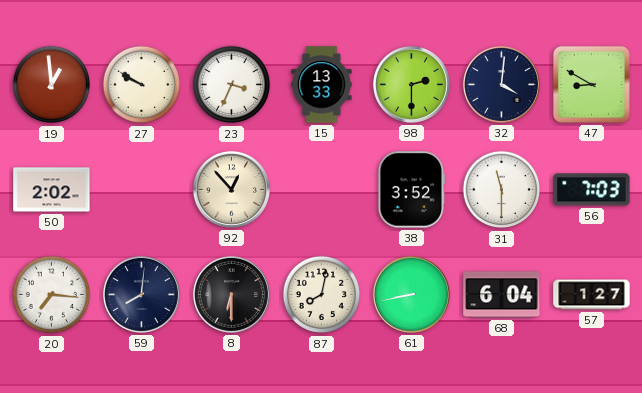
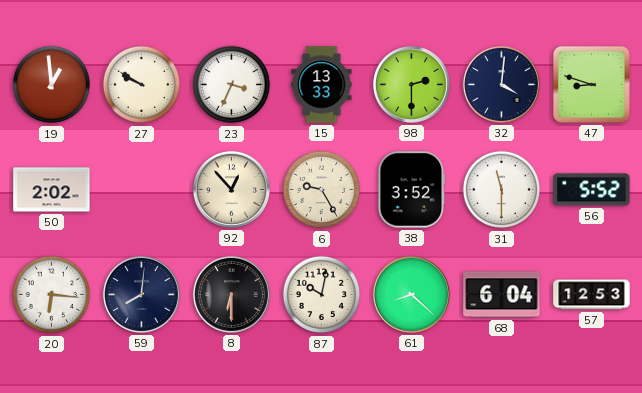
47: 8:50 -> 8:48 (591, 84)
6: none -> 9:25 (322, 190)
56: 7:03 -> 5:52 (592, 190)
20: 7:16 -> 6:16 (52, 295)
87: 8:02 -> 10:02 (322, 295)
61: 8:43 -> 8:22 (411, 294)
57: 1:27 -> 12:53 (592, 295)
